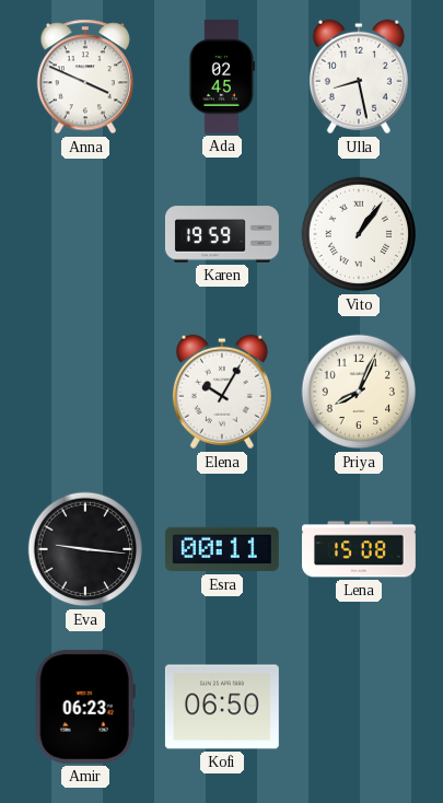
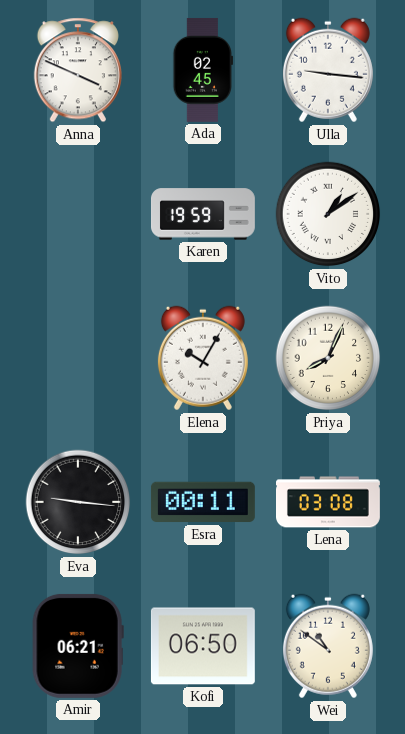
Ulla: 8:28 -> 9:16 (328, 70)
Vito: 1:06 -> 1:09 (328, 214)
Lena: 15:08 -> 03:08 (329, 502)
Amir: 06:23 -> 06:21 (78, 646)
Wei: none -> 10:51 (328, 646)
